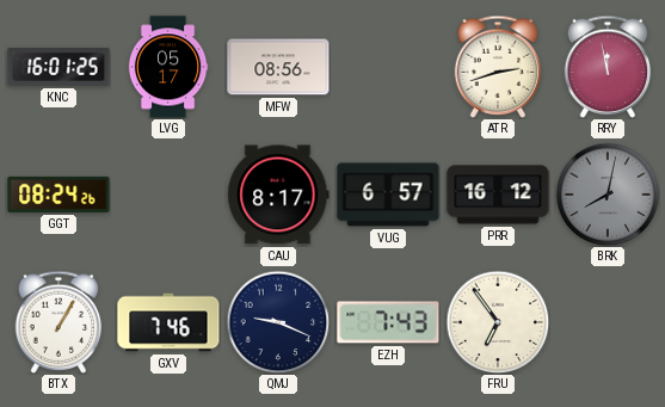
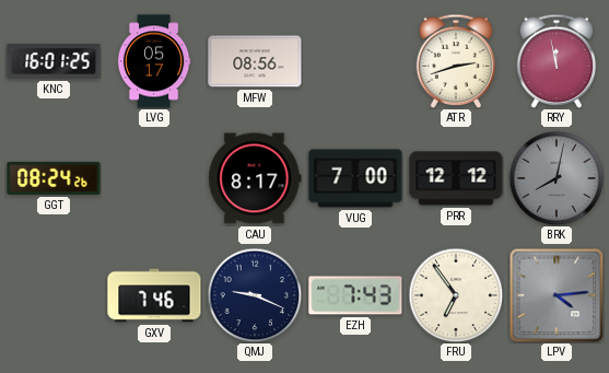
VUG: 6:57 -> 7:00 (355, 178)
PRR: 16:12 -> 12:12 (456, 178)
BTX: 1:05 -> none (59, 322)
LPV: none -> 4:14 (557, 295)
